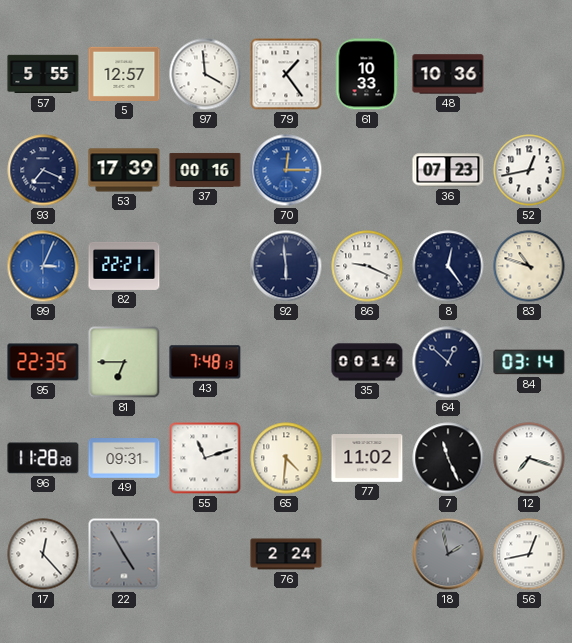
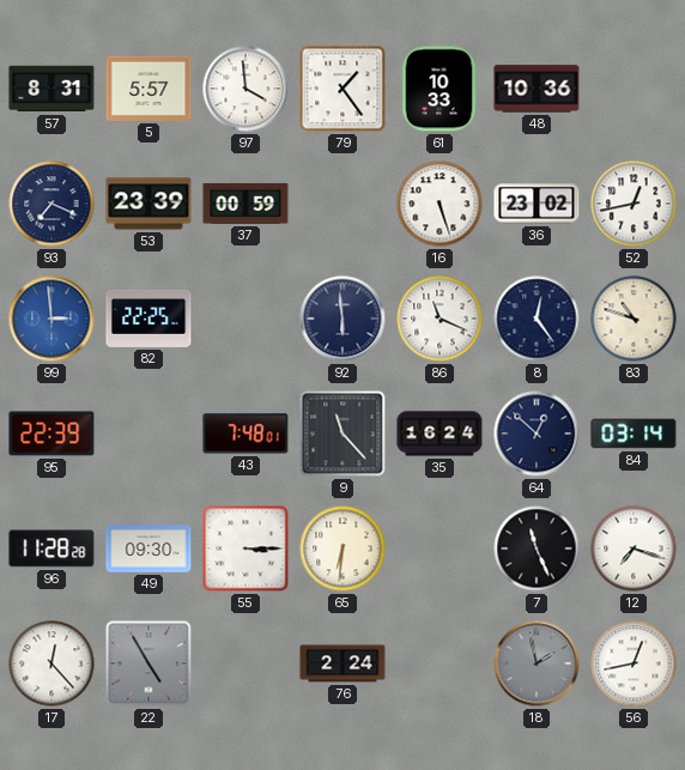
57: 5:55 -> 8:31 (51, 89)
5: 12:57 -> 5:57 (148, 89)
53: 17:39 -> 23:39 (148, 204)
37: 00:16 -> 00:59 (245, 204)
70: 12:15 -> none (286, 170)
16: none -> 5:27 (440, 204)
36: 07:23 -> 23:02 (537, 204)
99: 3:04 -> 2:59 (51, 319)
82: 22:21 -> 22:25 (148, 319)
86: 9:19 -> 11:19 (440, 319)
95: 22:35 -> 22:39 (51, 433)
81: 6:45 -> none (124, 362)
43: 7:48:13 -> 7:48:01 (245, 433)
9: none -> 11:23 (342, 433)
35: 00:14 -> 16:24 (440, 433)
49: 09:31 -> 09:30 (148, 548)
55: 11:12 -> 3:15 (245, 548)
65: 4:31 -> 6:31 (342, 548)
77: 11:02 -> none (367, 459)
